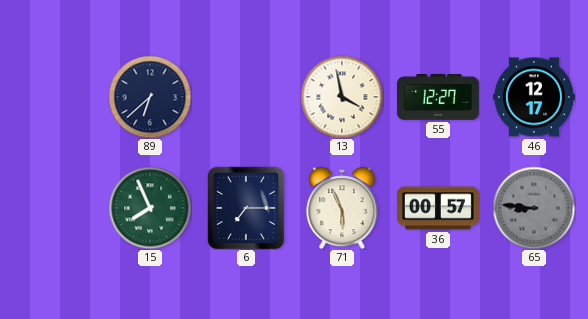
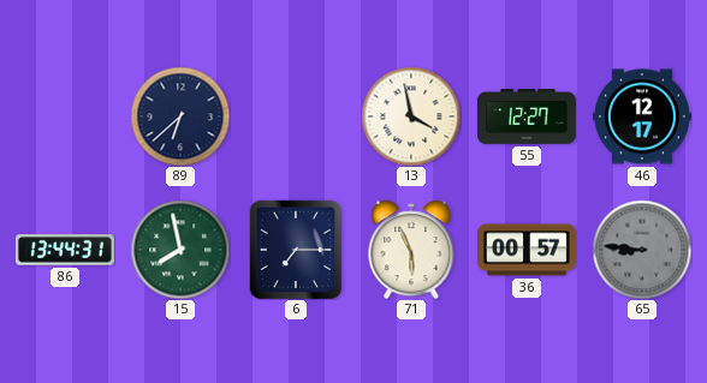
86: none -> 13:44 (65, 250)
15: 7:56 -> 7:58 (180, 250)
